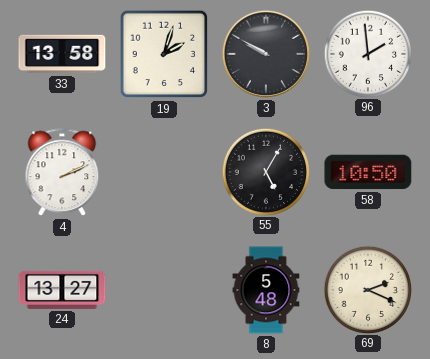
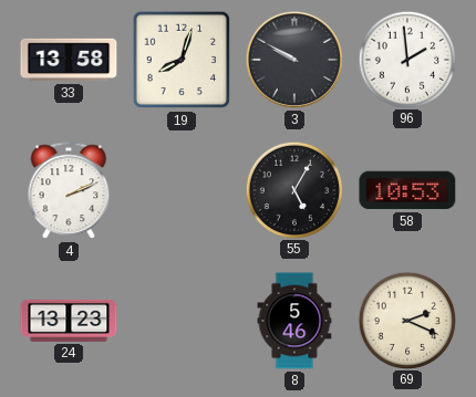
19: 2:03 -> 8:03 (182, 60)
58: 10:50 -> 10:53 (407, 190)
24: 13:27 -> 13:23 (69, 321)
8: 5:48 -> 5:46 (294, 321)
